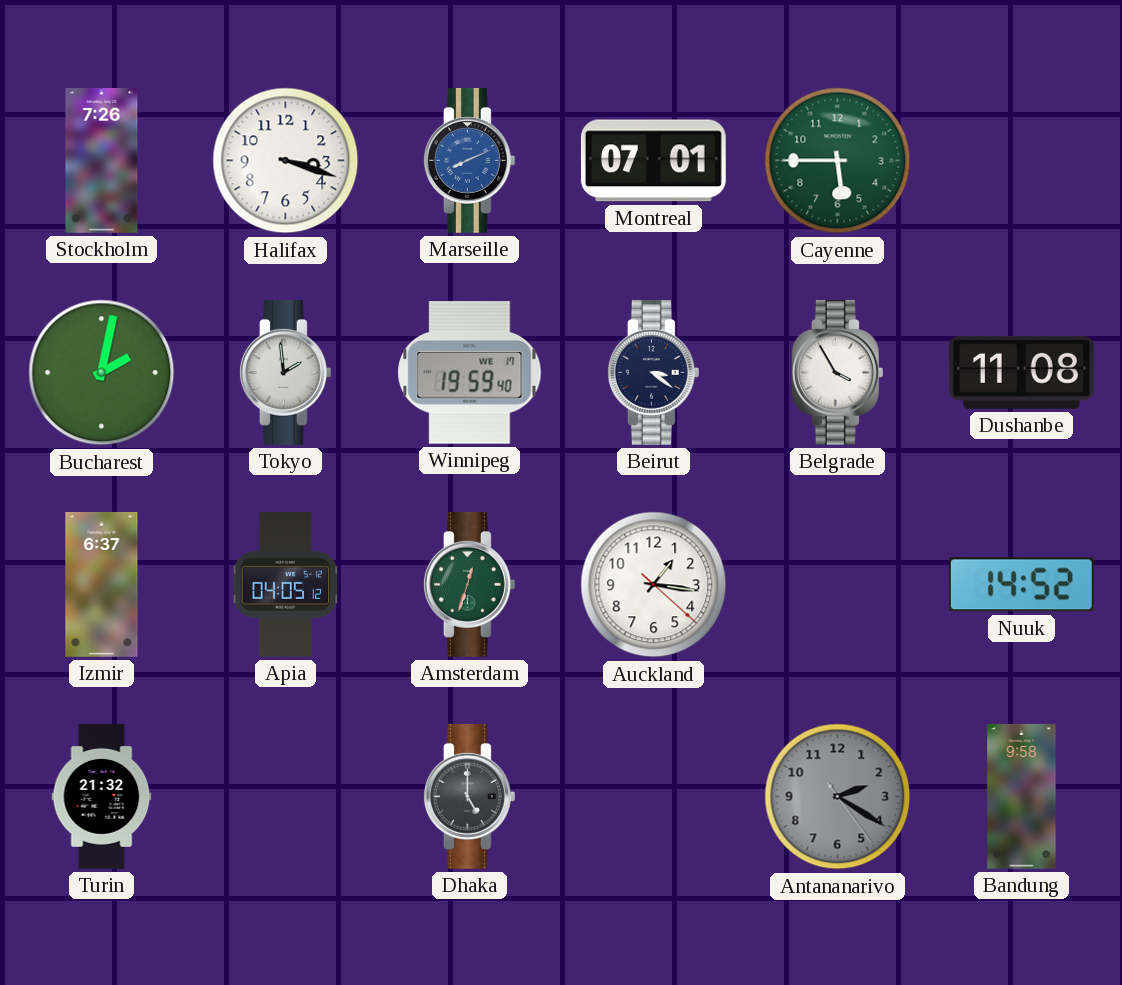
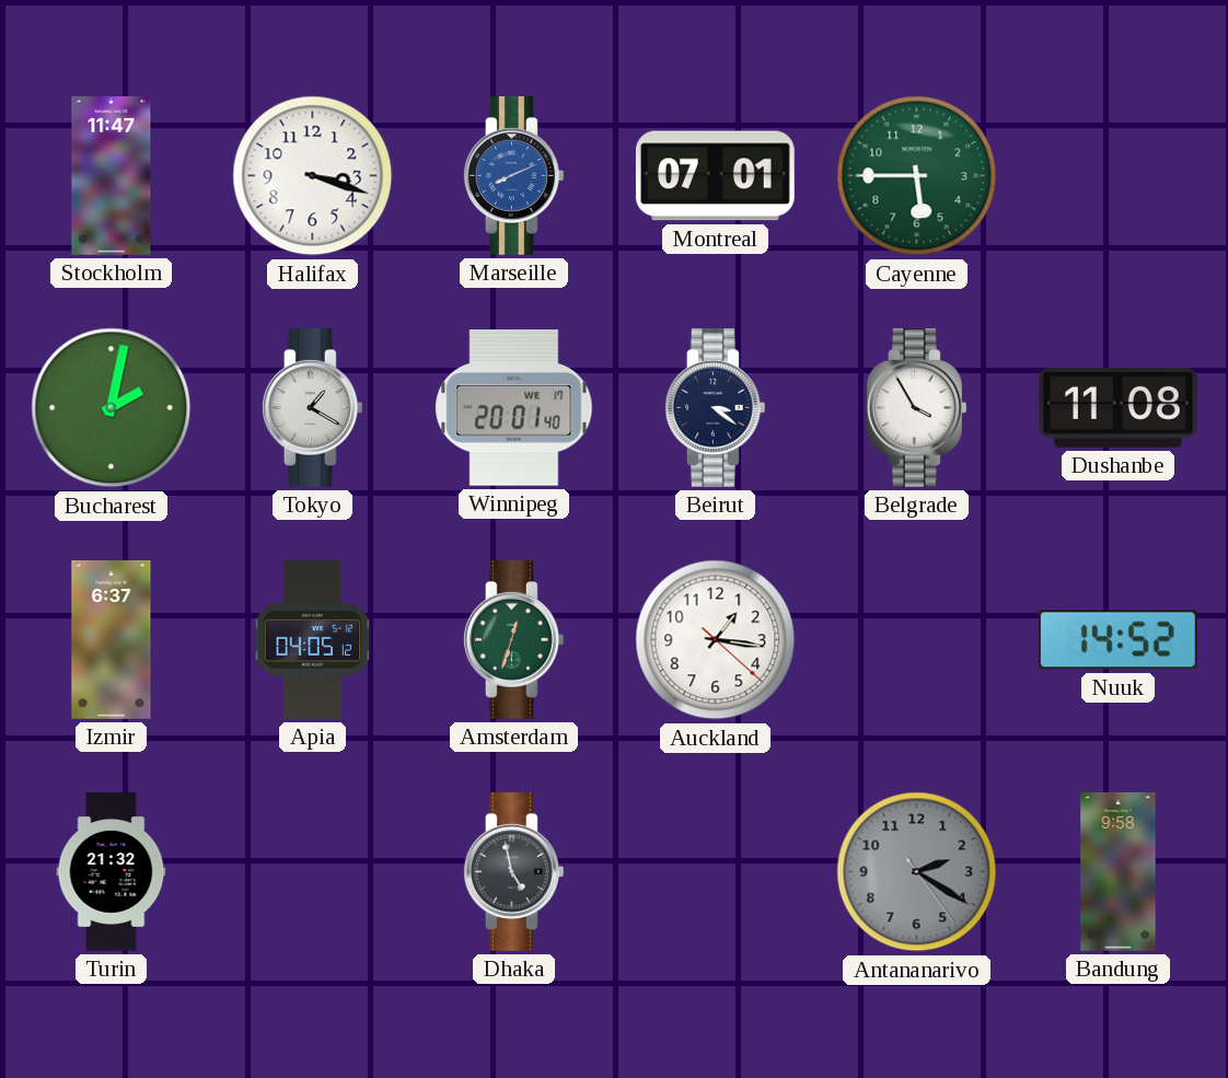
Stockholm: 7:26 -> 11:47 (112, 175)
Tokyo: 1:59 -> 1:20 (312, 407)
Winnipeg: 19:59 -> 20:01 (514, 408)
Dhaka: 5:00 -> 4:58 (513, 871)
